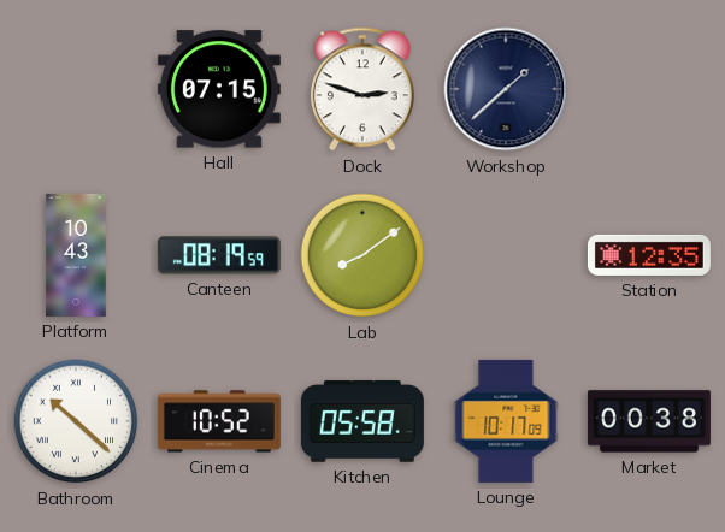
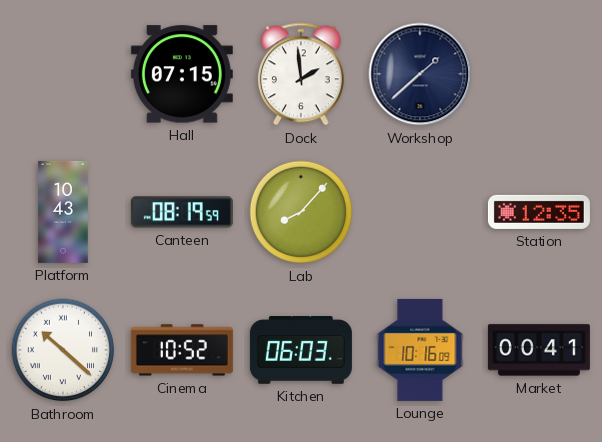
Dock: 2:48 -> 1:59 (301, 74)
Lab: 8:09 -> 8:07 (301, 212)
Kitchen: 05:58 -> 06:03 (301, 350)
Lounge: 10:17 -> 10:16 (420, 350)
Market: 00:38 -> 00:41 (539, 350)
